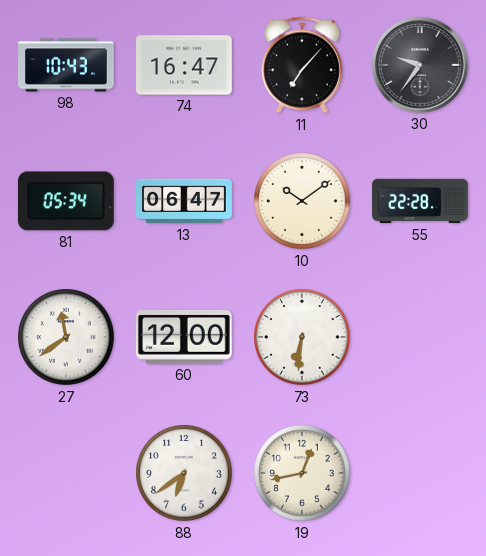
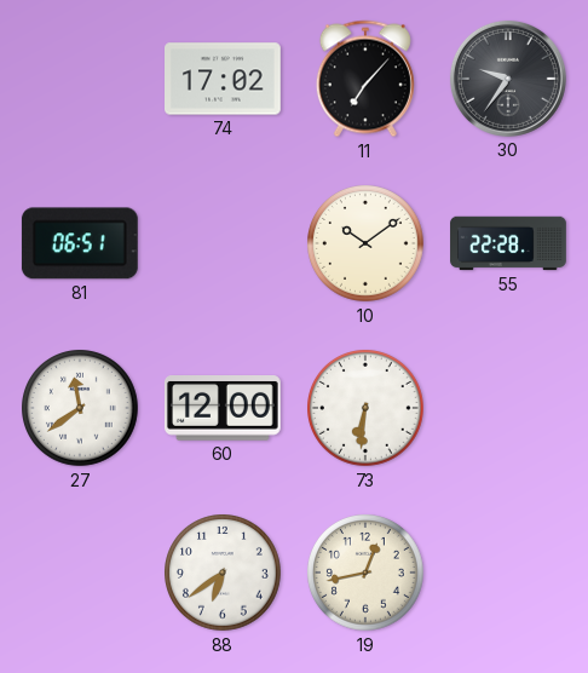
98: 10:43 -> none (67, 65)
74: 16:47 -> 17:02 (224, 79)
81: 05:34 -> 06:51 (80, 243)
13: 06:47 -> none (184, 201)
